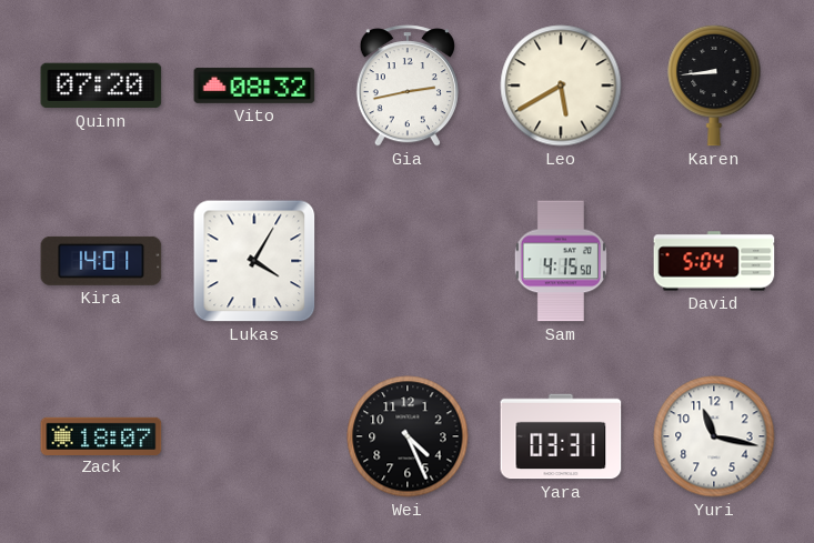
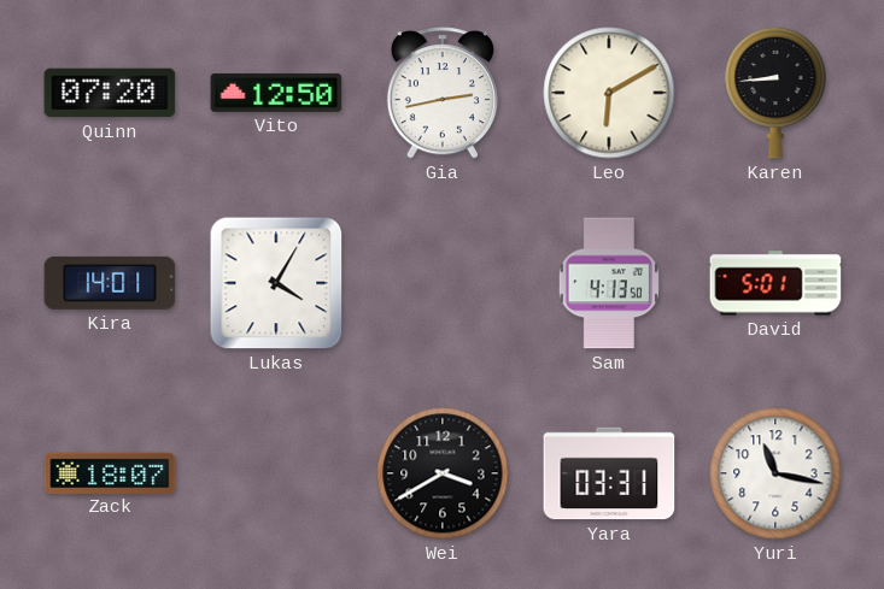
Vito: 08:32 -> 12:50 (276, 93)
Leo: 5:40 -> 6:10 (609, 93)
Sam: 4:15 -> 4:13 (609, 283)
David: 5:04 -> 5:01 (775, 283)
Wei: 4:26 -> 3:40 (443, 473)
